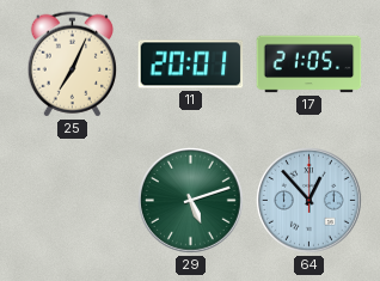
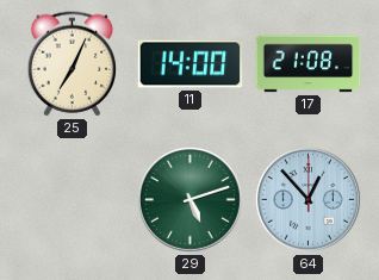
11: 20:01 -> 14:00 (191, 64)
17: 21:05 -> 21:08 (309, 64)
